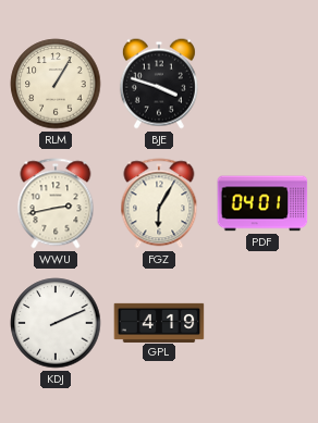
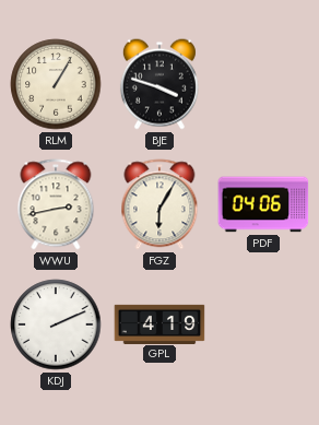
PDF: 04:01 -> 04:06 (263, 204)
